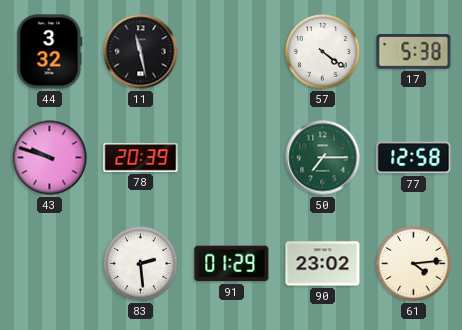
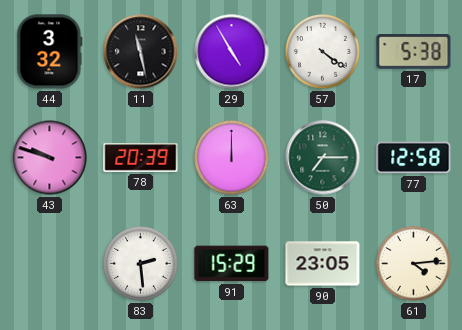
29: none -> 4:55 (232, 52)
63: none -> 12:00 (232, 158)
91: 01:29 -> 15:29 (232, 264)
90: 23:02 -> 23:05 (323, 264)
